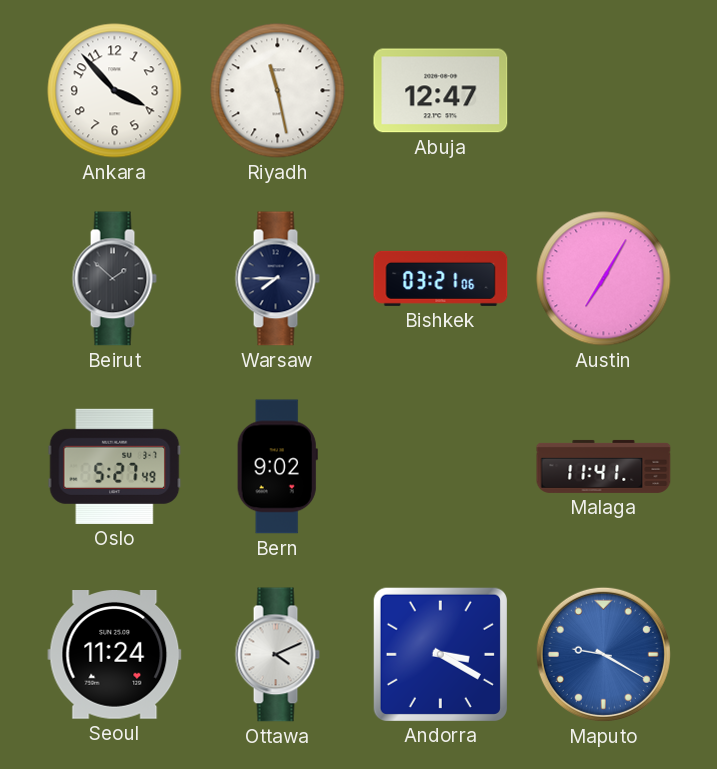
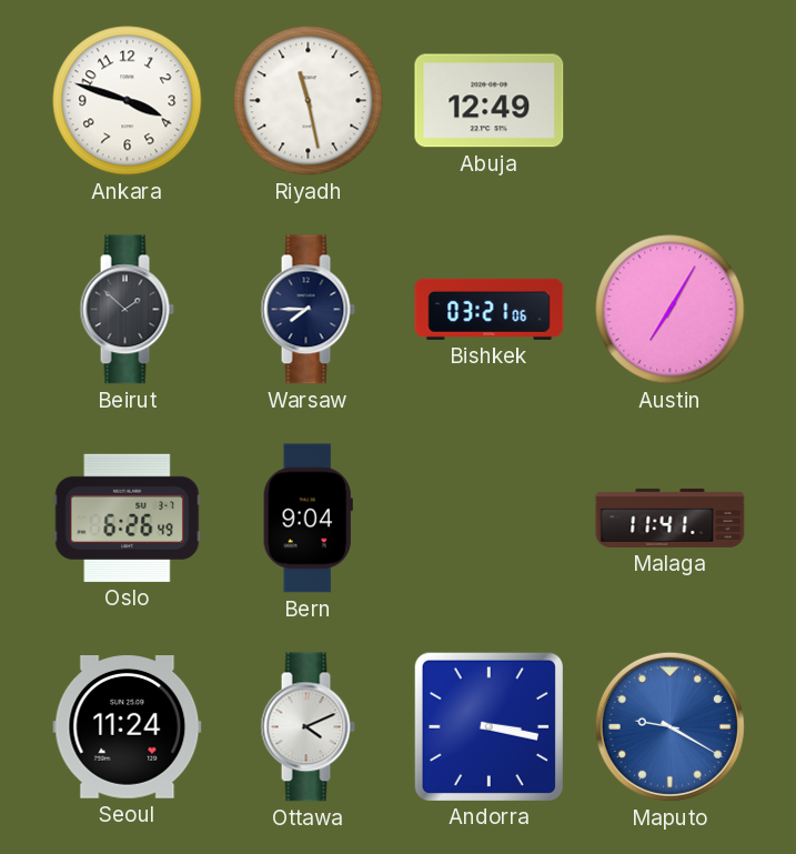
Ankara: 3:53 -> 3:48 (128, 101)
Abuja: 12:47 -> 12:49 (490, 101)
Oslo: 5:27 -> 6:26 (128, 518)
Bern: 9:02 -> 9:04 (308, 519)
Andorra: 3:20 -> 3:17 (488, 726)
